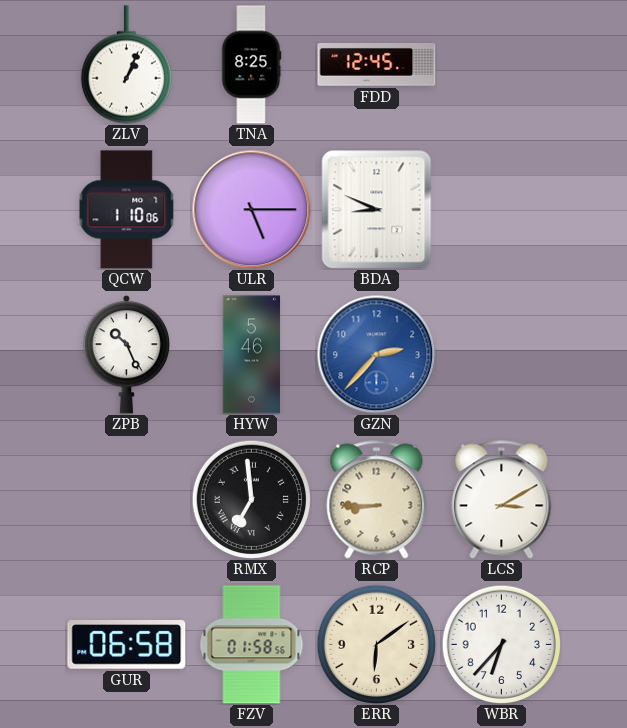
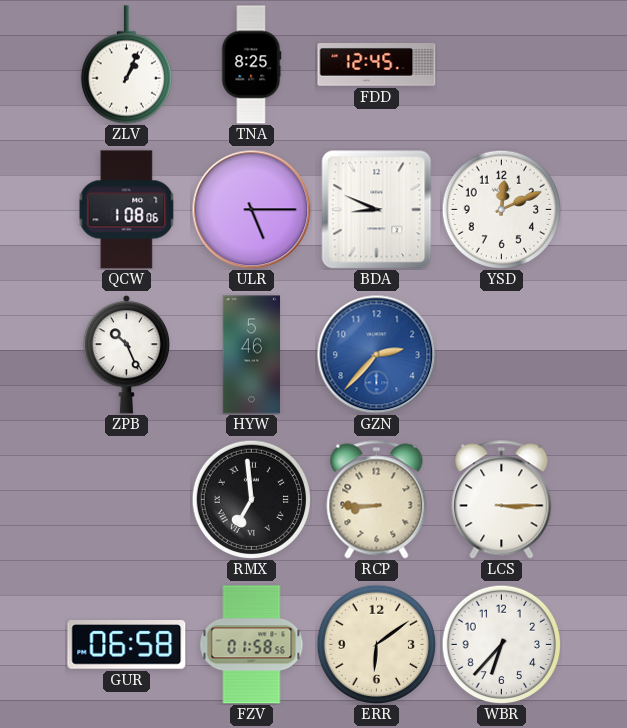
QCW: 1:10 -> 1:08 (127, 210)
YSD: none -> 12:11 (501, 209)
LCS: 3:10 -> 3:15 (502, 500)
